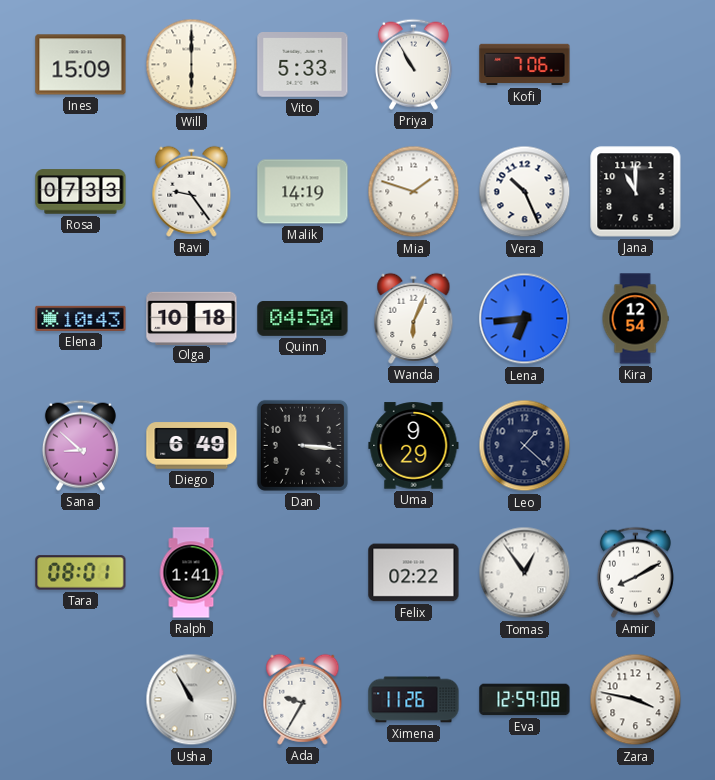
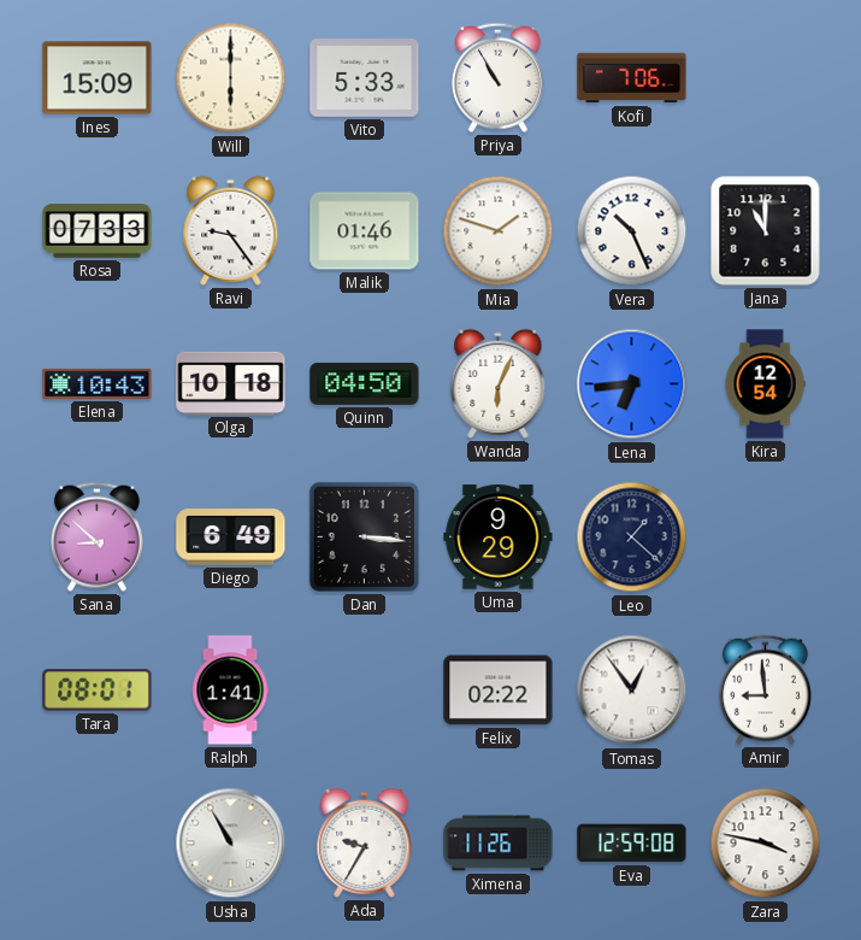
Malik: 14:19 -> 01:46 (365, 231)
Amir: 8:10 -> 8:59 (765, 689)
